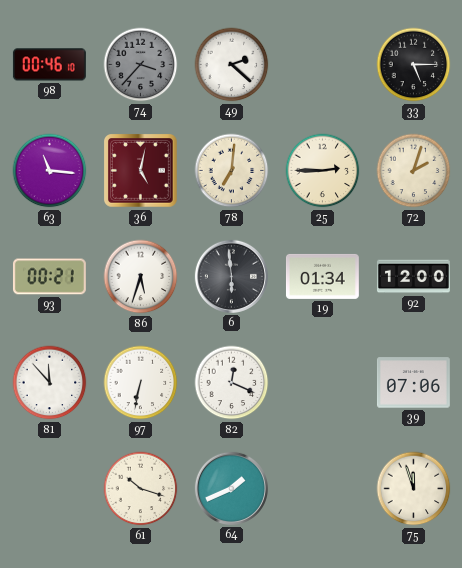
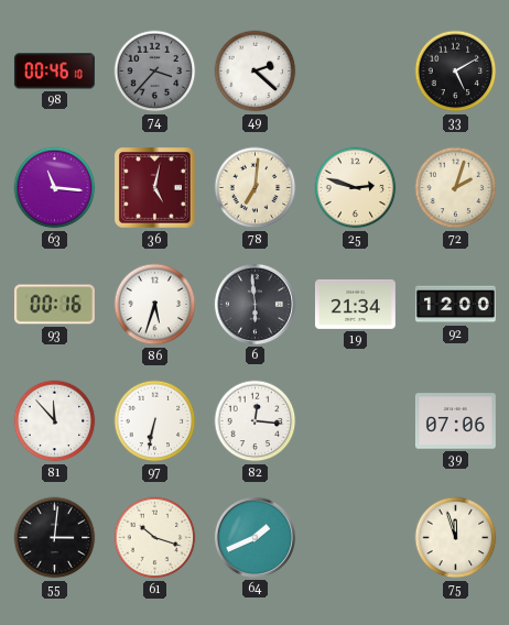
33: 5:15 -> 5:10 (456, 72)
25: 2:45 -> 2:48 (356, 188)
93: 00:21 -> 00:16 (54, 305)
19: 01:34 -> 21:34 (355, 304)
82: 12:19 -> 12:16 (256, 421)
55: none -> 3:01 (55, 538)
